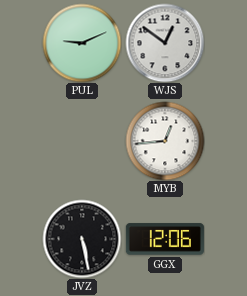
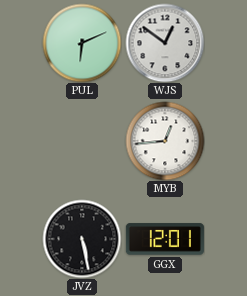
PUL: 9:11 -> 6:11 (82, 43)
GGX: 12:06 -> 12:01 (165, 239)
